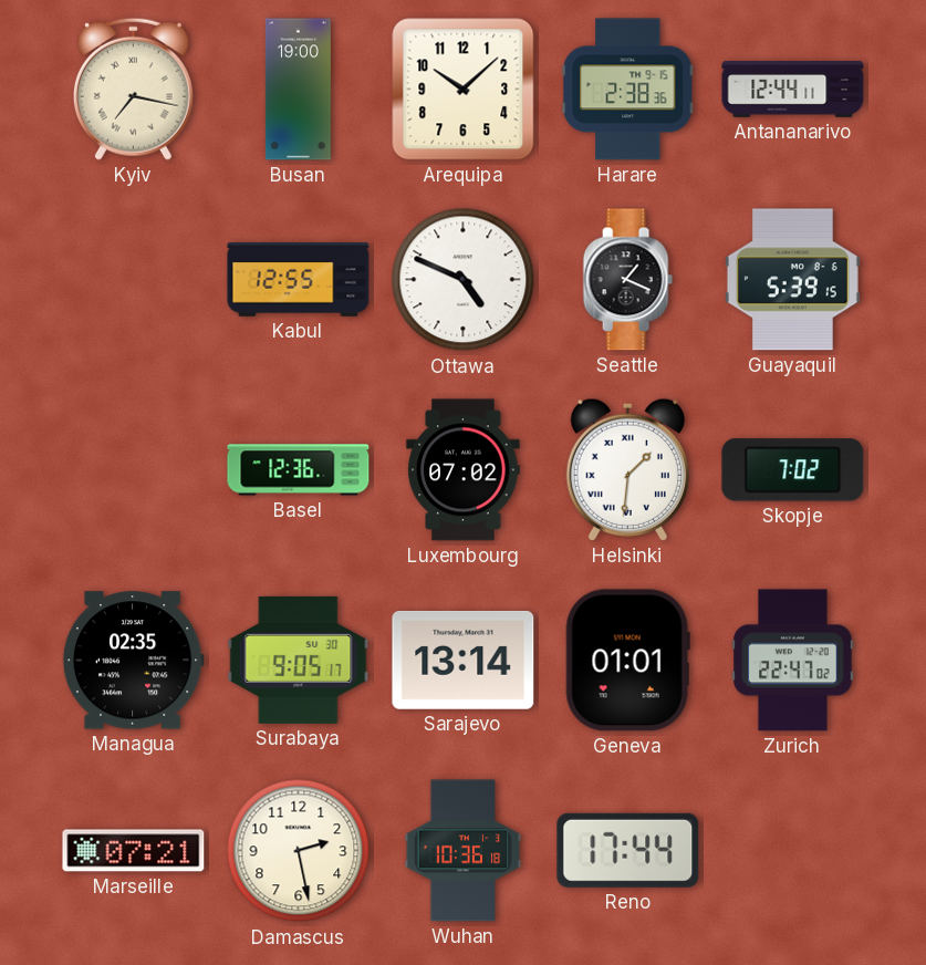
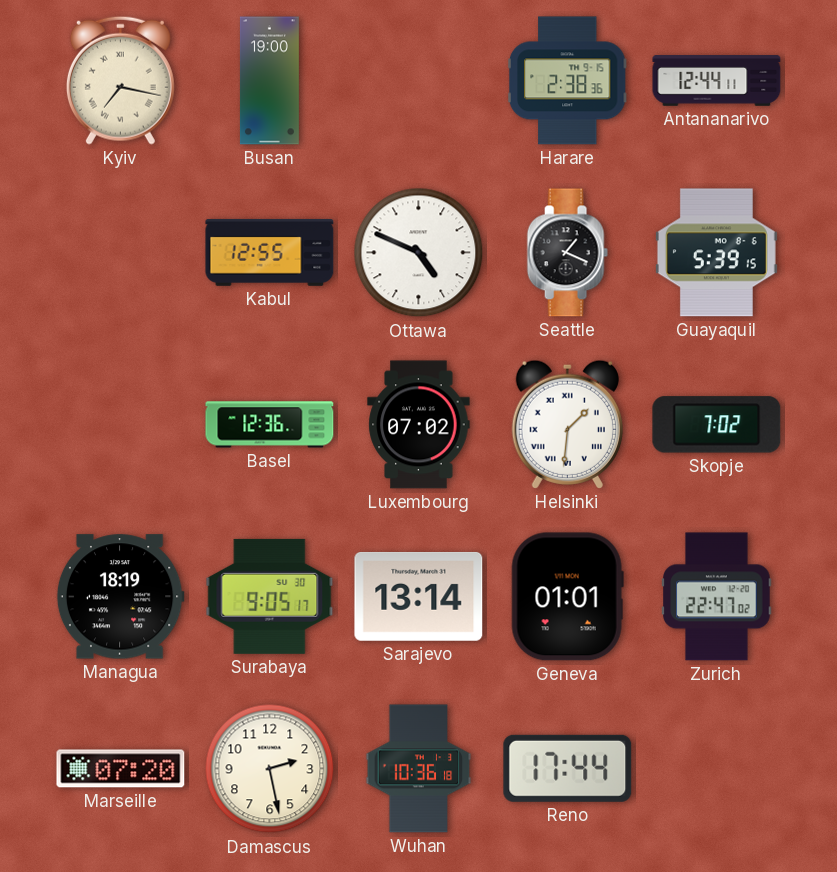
Arequipa: 10:08 -> none (464, 90)
Managua: 02:35 -> 18:19 (120, 597)
Marseille: 07:21 -> 07:20 (121, 769)
